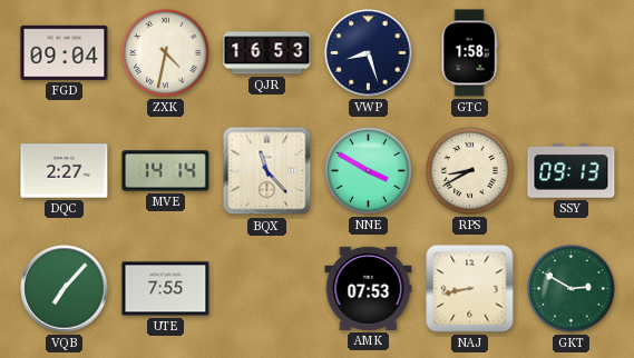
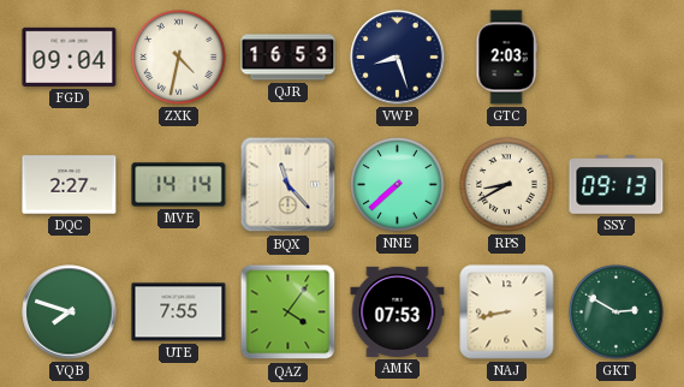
GTC: 1:58 -> 2:03 (506, 58)
NNE: 3:50 -> 7:38 (398, 185)
VQB: 7:07 -> 7:48 (70, 312)
QAZ: none -> 4:06 (289, 312)
